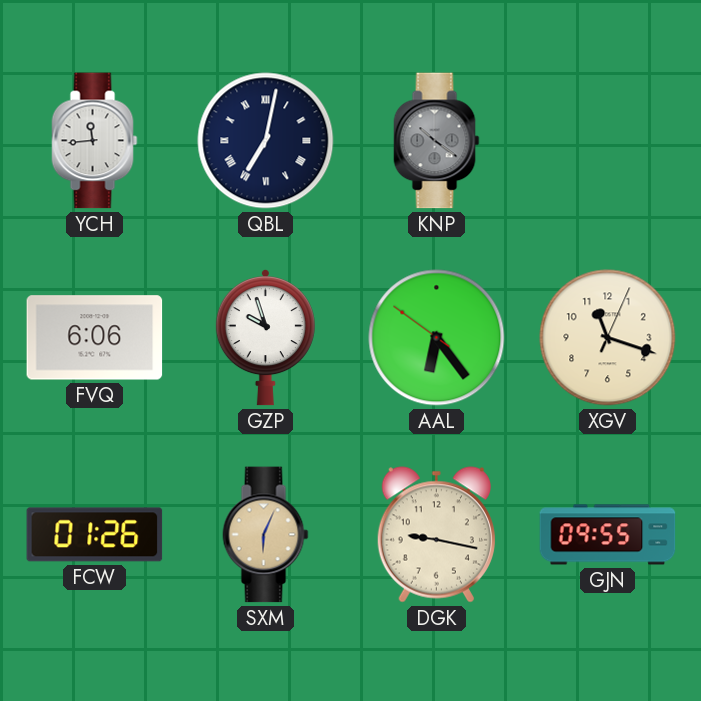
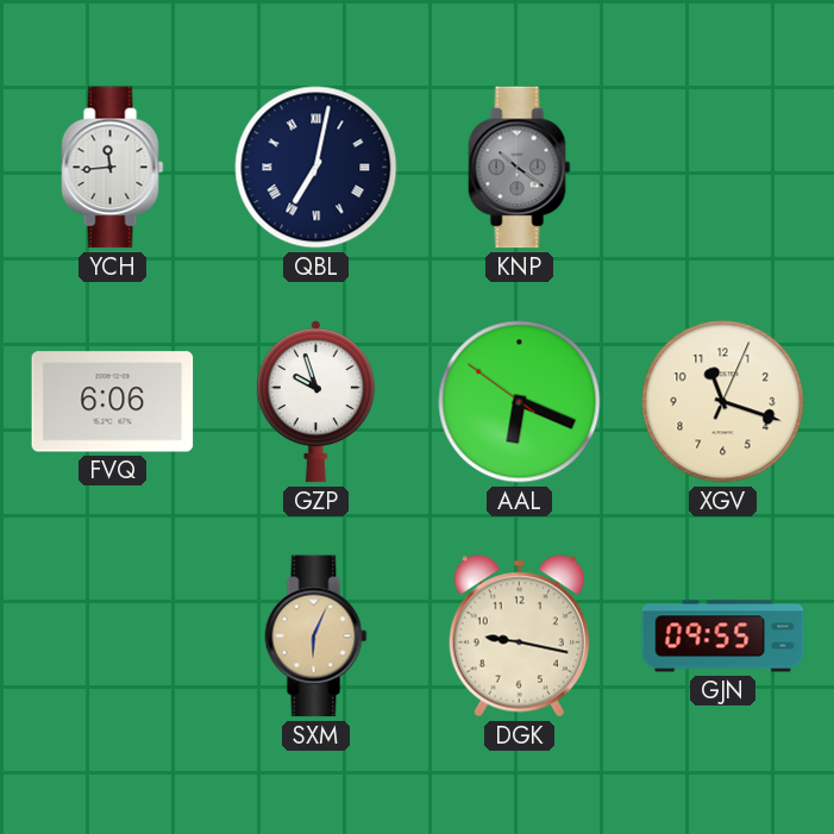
AAL: 6:23 -> 6:18 (520, 402)
FCW: 01:26 -> none (95, 535)
